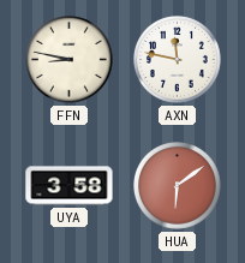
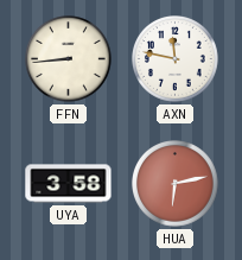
FFN: 8:47 -> 8:44 (69, 59)
HUA: 6:09 -> 6:13 (176, 184)
